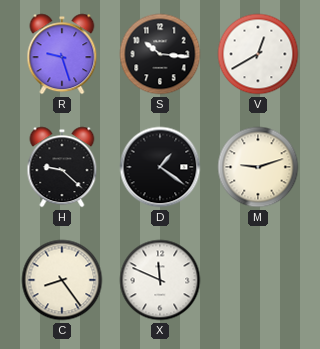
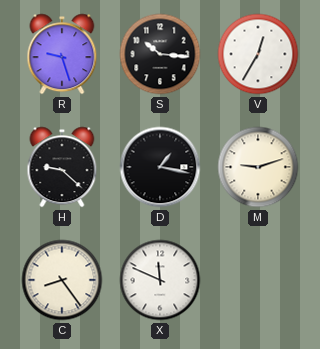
V: 12:40 -> 12:35 (258, 54)
D: 1:21 -> 1:17 (160, 167)
